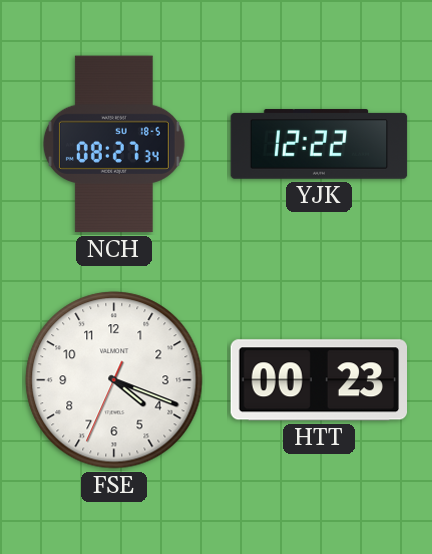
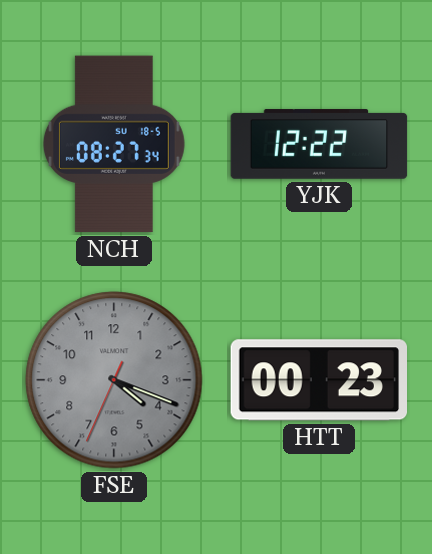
FSE dial: white -> grey (114, 380)
